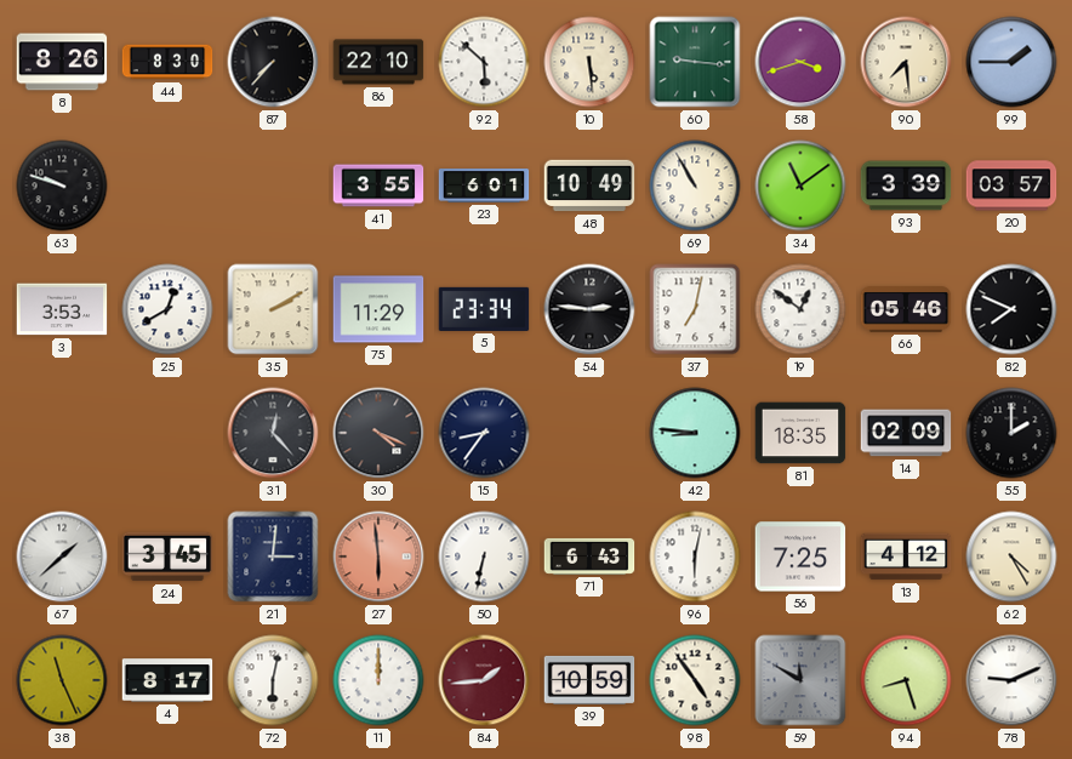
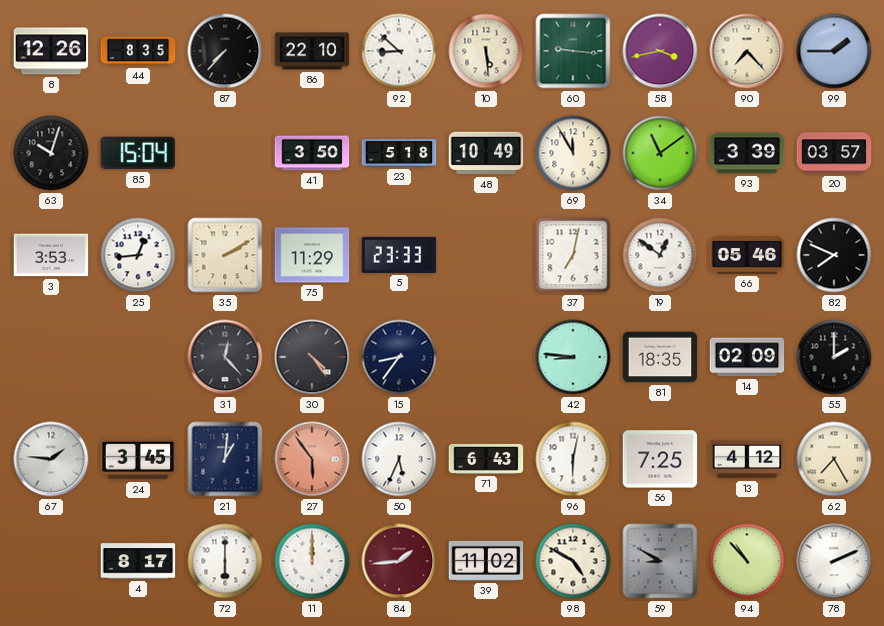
8: 8:26 -> 12:26 (51, 51)
44: 8:30 -> 8:35 (138, 51)
92: 5:52 -> 8:52 (399, 51)
58: 3:42 -> 3:43 (660, 51)
90: 7:29 -> 7:23 (747, 51)
63: 9:48 -> 10:03 (51, 153)
85: none -> 15:04 (138, 153)
41: 3:55 -> 3:50 (312, 153)
23: 6:01 -> 5:18 (399, 153)
69: 10:55 -> 11:55 (573, 153)
25: 12:40 -> 12:44 (138, 255)
5: 23:34 -> 23:33 (399, 255)
54: 2:46 -> none (589, 309)
30: 4:19 -> 4:24 (312, 357)
67: 1:38 -> 1:46 (51, 459)
21: 3:01 -> 1:01 (225, 459)
27: 5:59 -> 5:54 (312, 459)
50: 6:32 -> 5:34 (399, 459)
62: 4:25 -> 7:25 (834, 459)
38: 11:26 -> none (62, 680)
72: 6:02 -> 6:00 (225, 561)
39: 10:59 -> 11:02 (486, 561)
98: 4:54 -> 4:50 (573, 561)
59: 11:50 -> 8:50 (660, 561)
94: 8:27 -> 10:53 (747, 561)
78: 9:11 -> 2:11 (834, 561)
